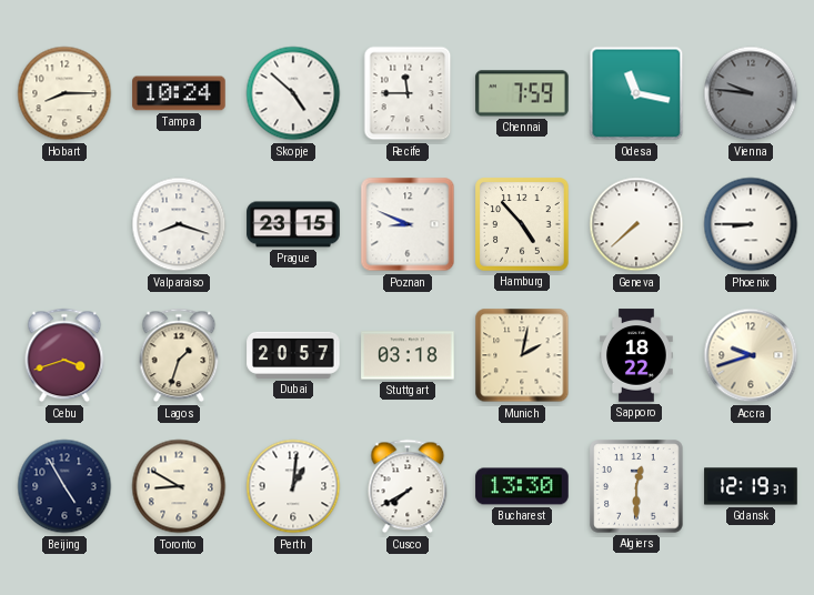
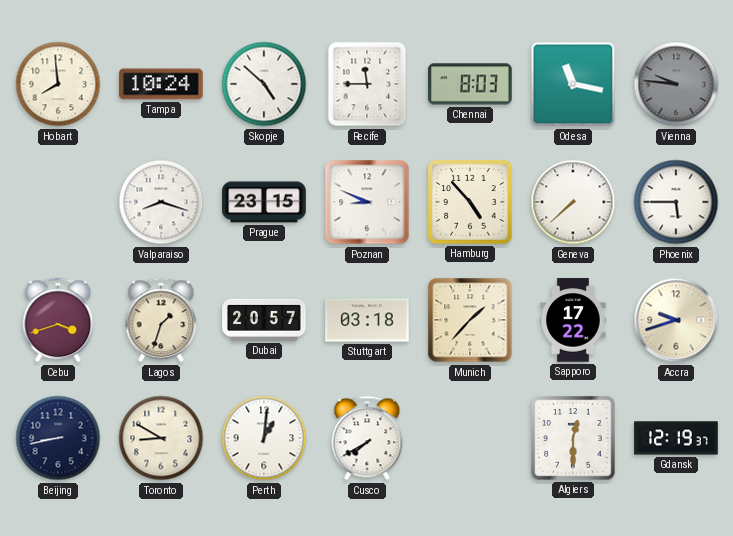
Hobart: 8:15 -> 7:59 (58, 84)
Chennai: 7:59 -> 8:03 (470, 84)
Phoenix: 8:45 -> 5:45 (676, 202)
Munich: 2:02 -> 1:37 (470, 320)
Sapporo: 18:22 -> 17:22 (574, 320)
Beijing: 4:55 -> 8:43 (58, 438)
Bucharest: 13:30 -> none (522, 486)
